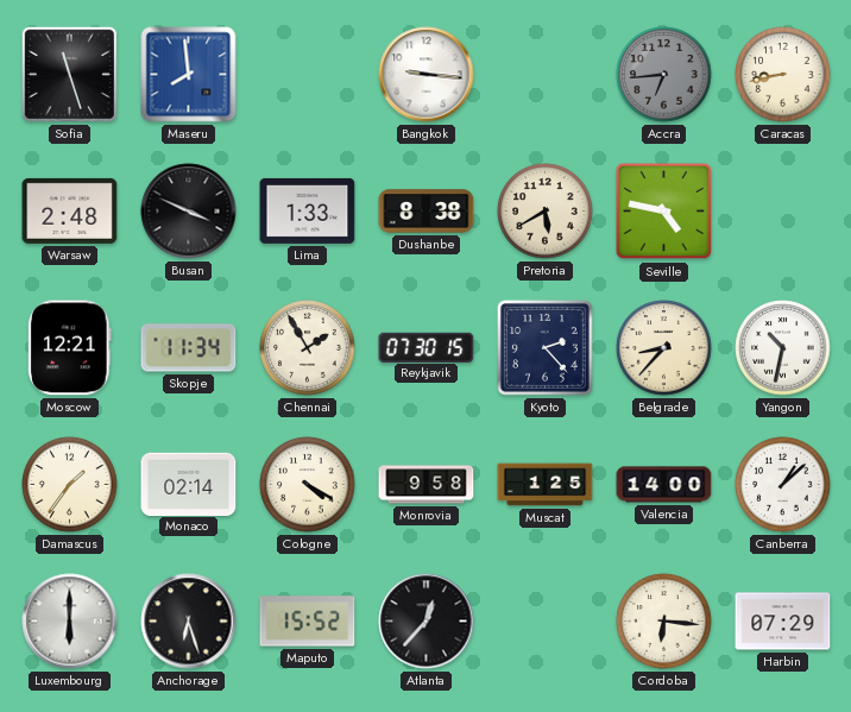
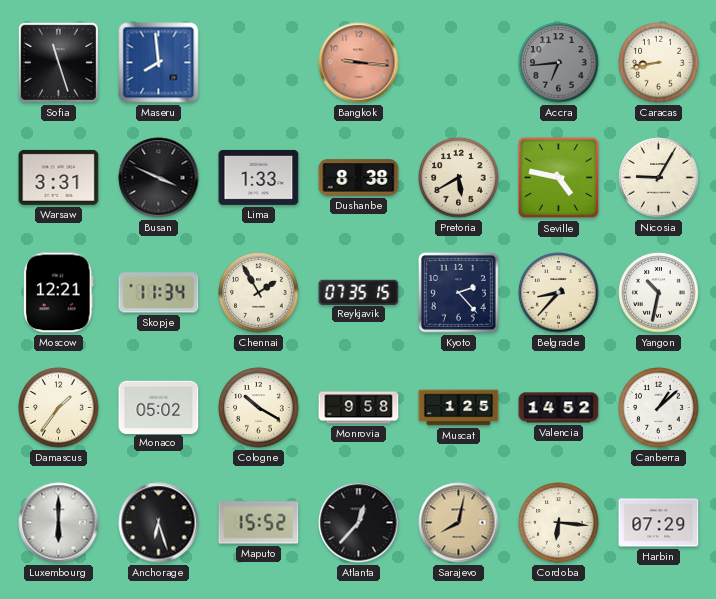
Bangkok dial: white -> salmon (359, 63)
Warsaw: 2:48 -> 3:31 (59, 177)
Nicosia: none -> 9:05 (659, 178)
Reykjavik: 07:30 -> 07:35 (359, 292)
Monaco: 02:14 -> 05:02 (159, 407)
Cologne: 4:20 -> 10:20 (259, 408)
Valencia: 14:00 -> 14:52 (559, 408)
Sarajevo: none -> 8:02 (459, 523)
